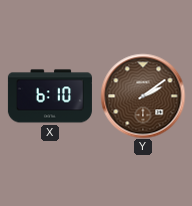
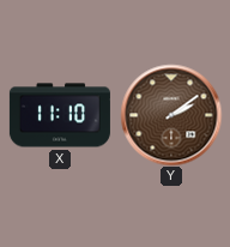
X: 6:10 -> 11:10 (60, 115)
